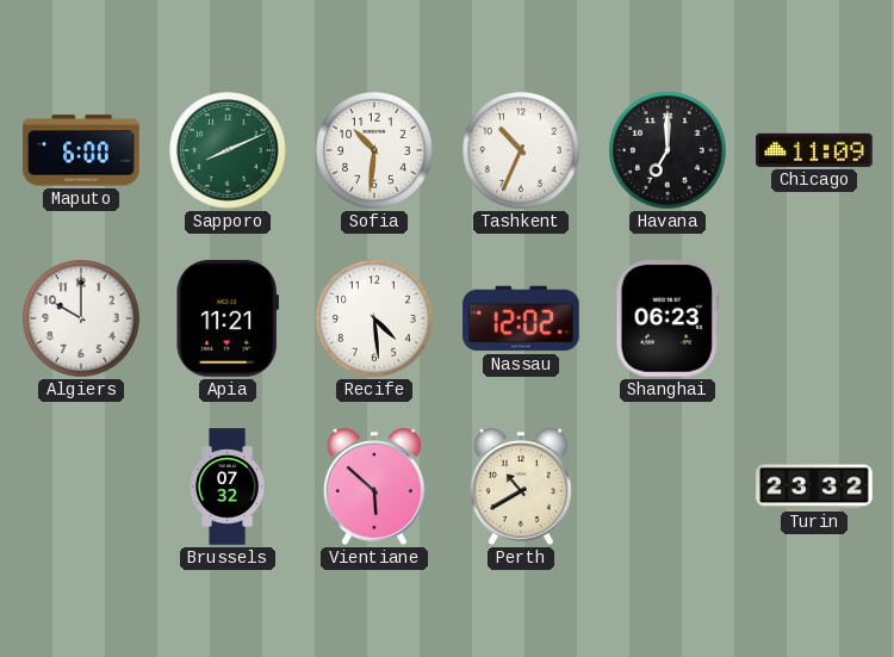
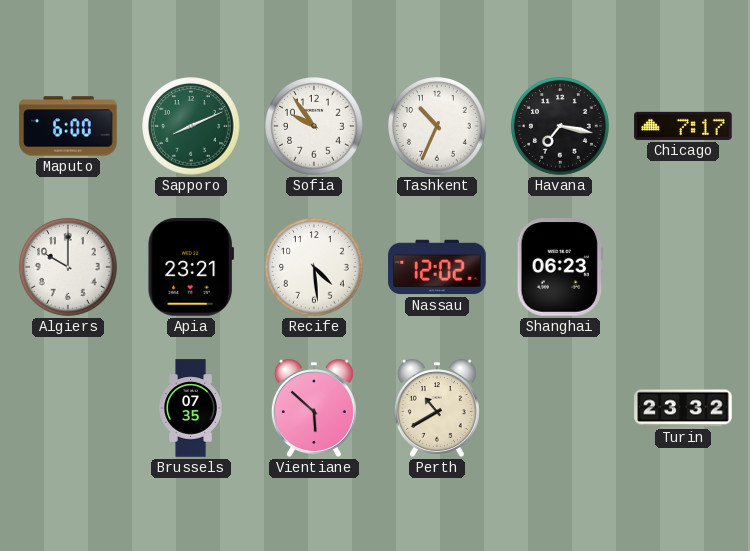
Sofia: 10:31 -> 9:54 (314, 126)
Havana: 7:00 -> 7:17 (560, 126)
Chicago: 11:09 -> 7:17 (683, 126)
Apia: 11:21 -> 23:21 (190, 267)
Brussels: 07:32 -> 07:35 (191, 408)
